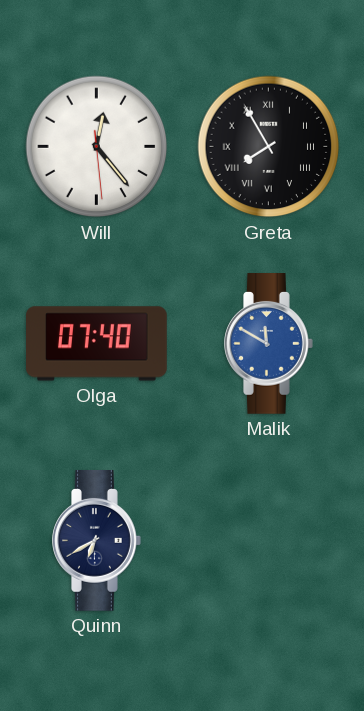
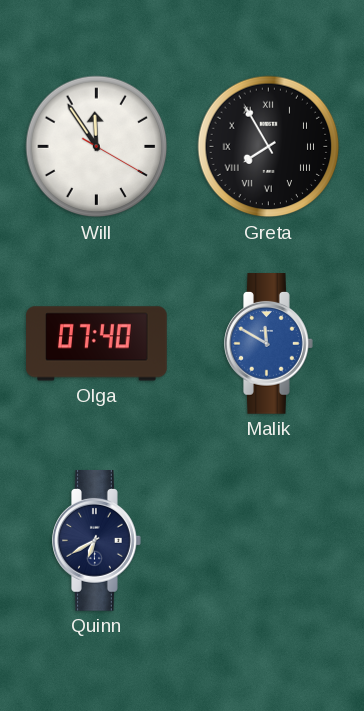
Will: 12:23 -> 11:54 (97, 147)
